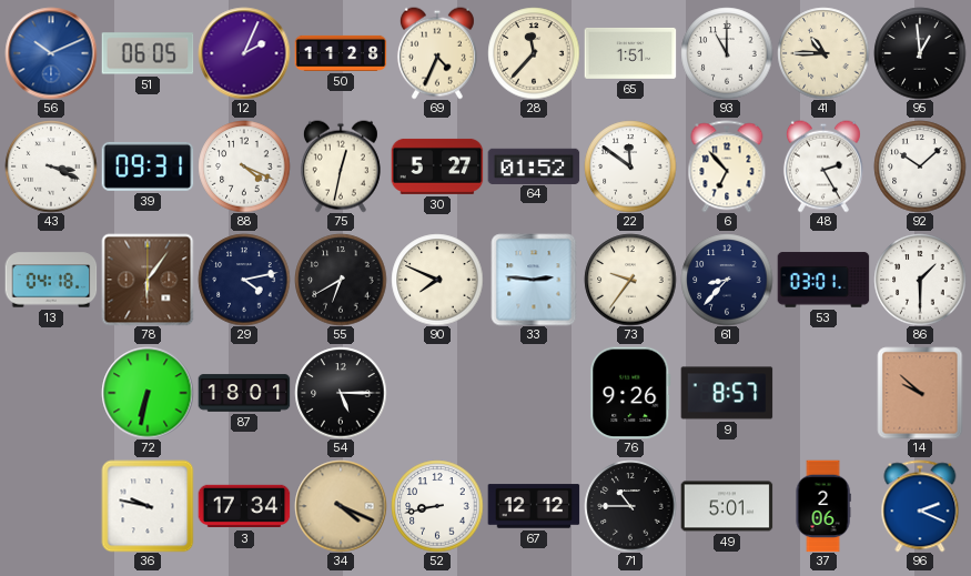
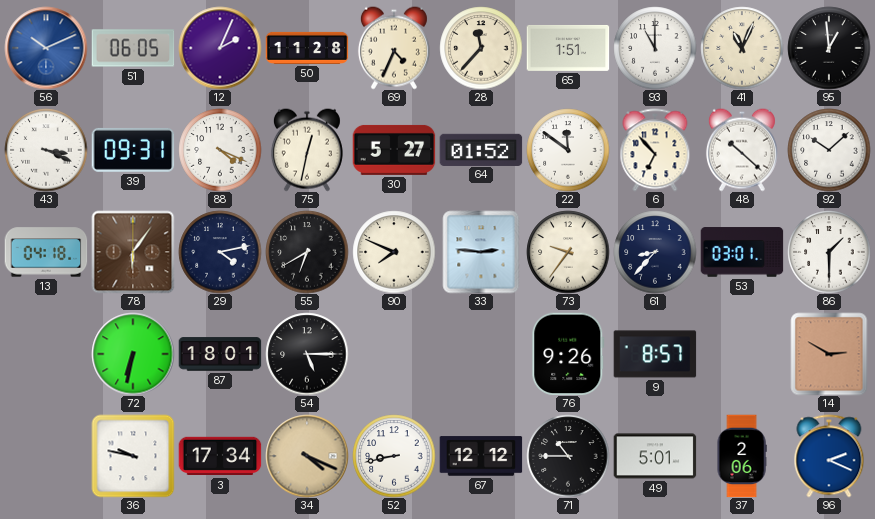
41: 10:45 -> 11:04 (742, 48)
48: 2:25 -> 10:22 (742, 150)
14: 9:52 -> 2:50 (829, 354)
